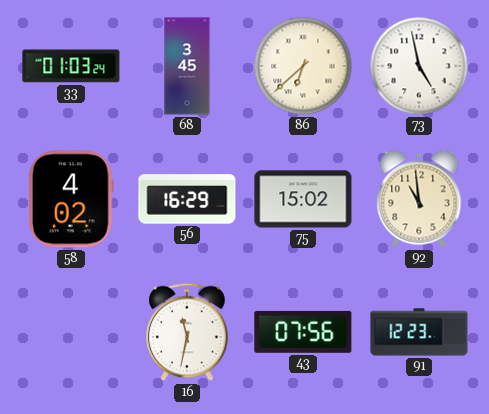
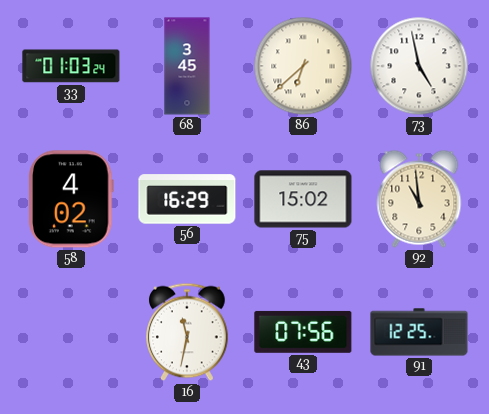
91: 12:23 -> 12:25 (419, 332)
